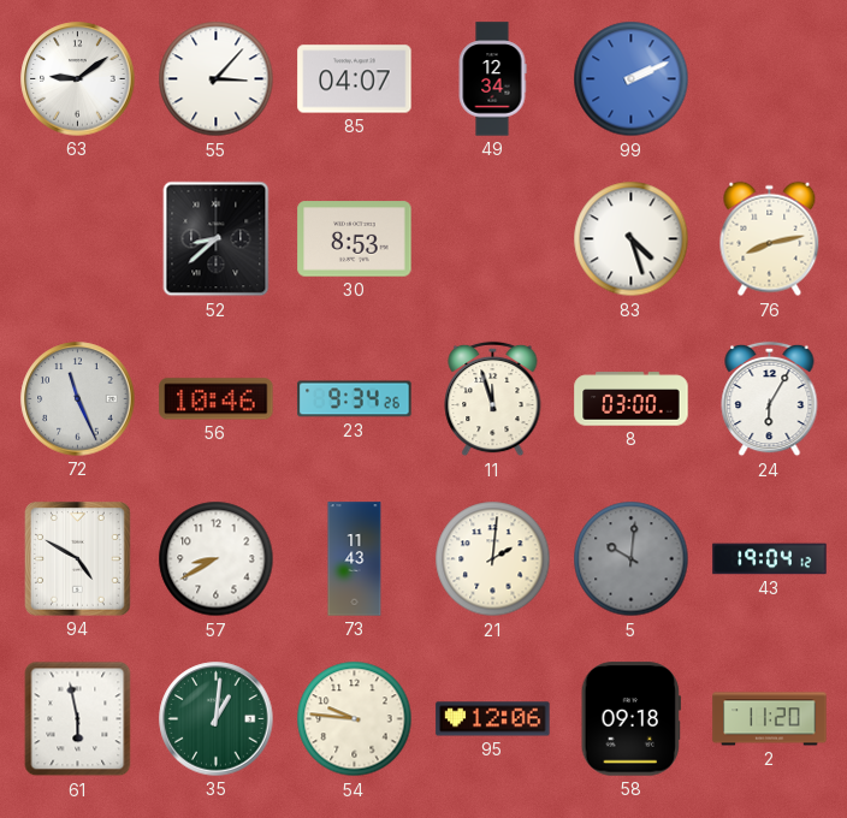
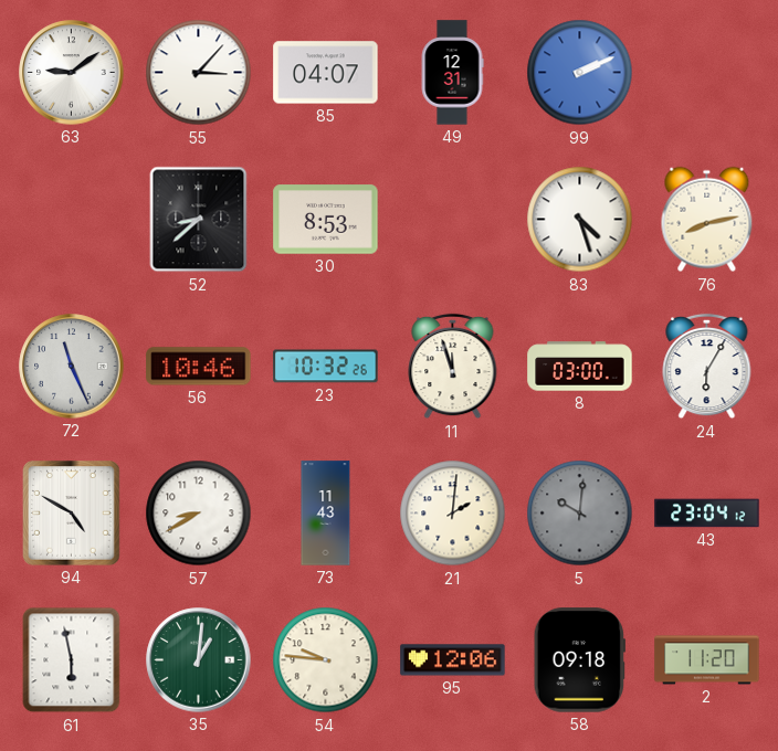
49: 12:34 -> 12:31 (452, 73)
23: 9:34 -> 10:32 (326, 367)
43: 19:04 -> 23:04 (707, 514)
